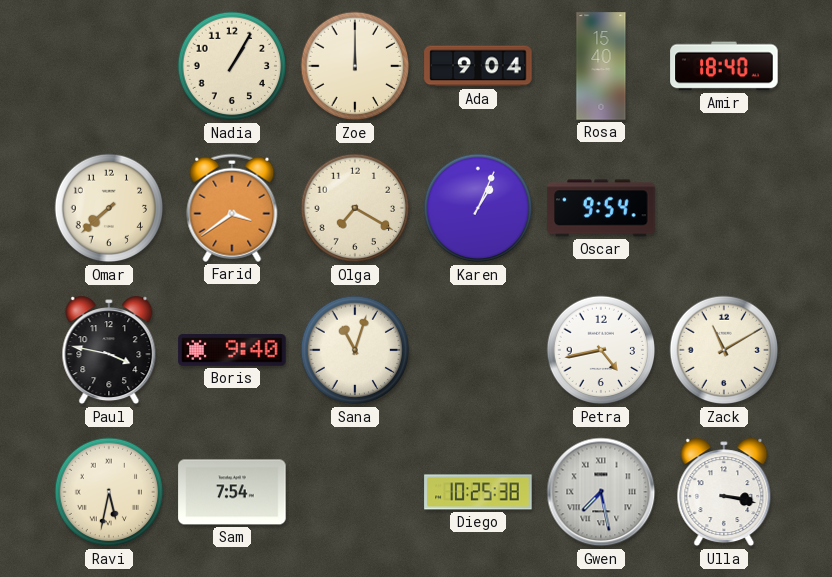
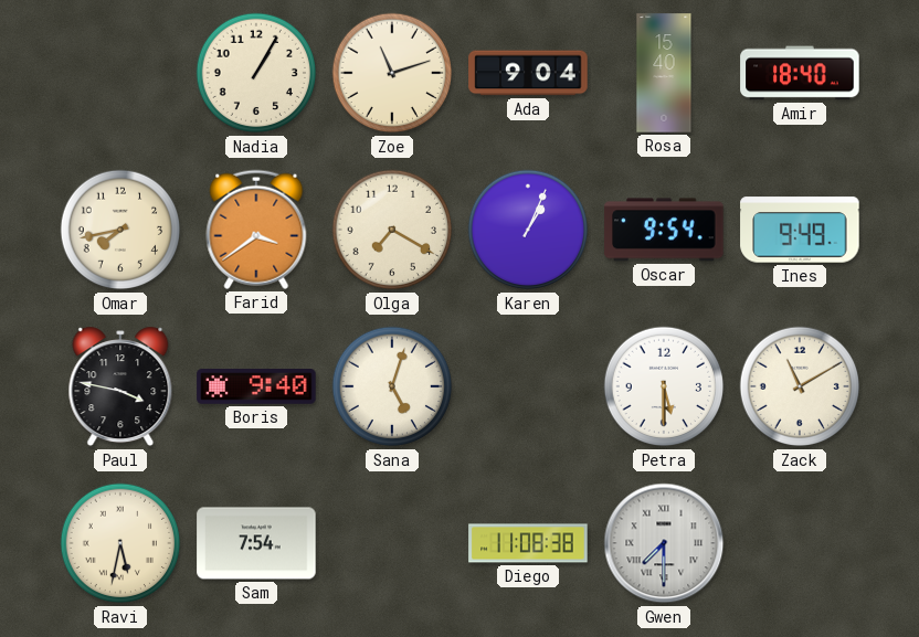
Zoe: 12:00 -> 11:12 (392, 73)
Omar: 7:38 -> 7:43 (120, 230)
Ines: none -> 9:49 (800, 230)
Sana: 11:03 -> 5:03 (392, 386)
Petra: 4:43 -> 5:30 (664, 386)
Diego: 10:25 -> 11:08 (528, 543)
Gwen: 7:28 -> 7:30 (664, 543)
Ulla: 3:17 -> none (724, 492)
